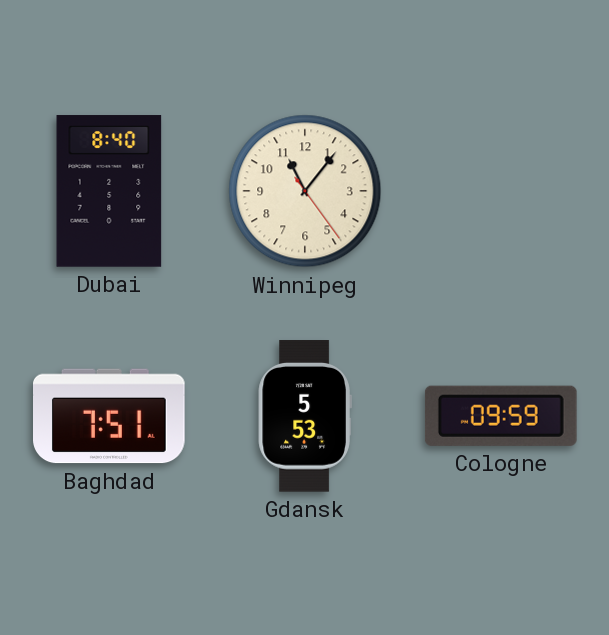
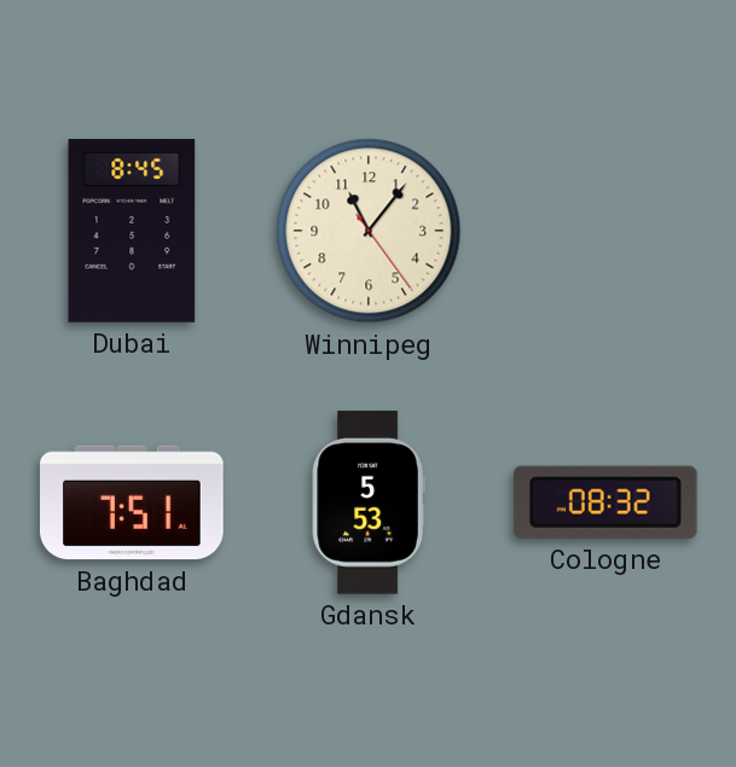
Dubai: 8:40 -> 8:45 (132, 231)
Cologne: 09:59 -> 08:32 (605, 502)
